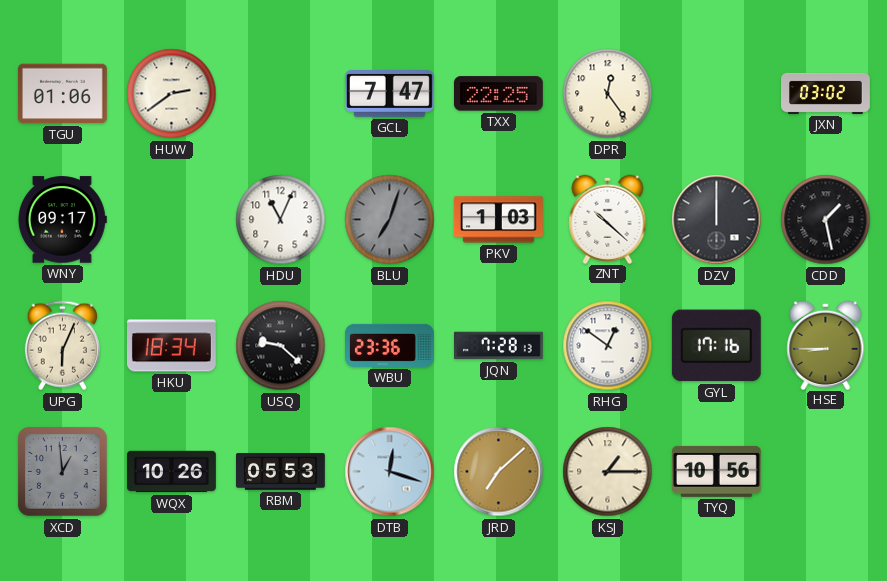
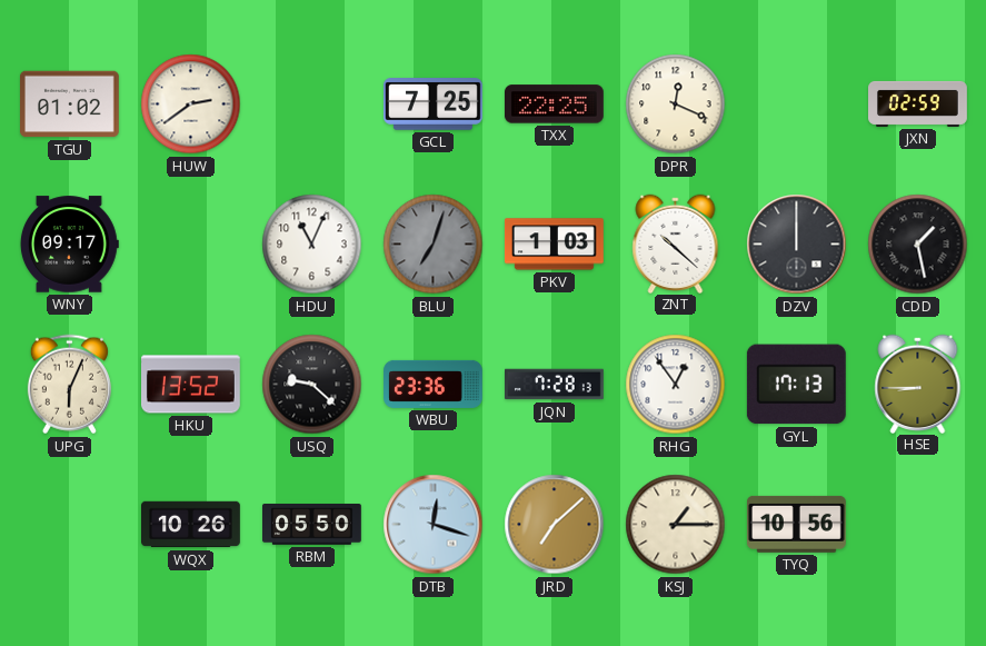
TGU: 01:06 -> 01:02 (70, 105)
GCL: 7:47 -> 7:25 (434, 105)
DPR: 12:24 -> 12:19 (676, 105)
JXN: 03:02 -> 02:59 (918, 103)
HKU: 18:34 -> 13:52 (191, 385)
RHG: 12:51 -> 12:54 (676, 385)
GYL: 17:16 -> 17:13 (796, 385)
XCD: 12:59 -> none (63, 472)
RBM: 05:53 -> 05:50 (312, 525)
